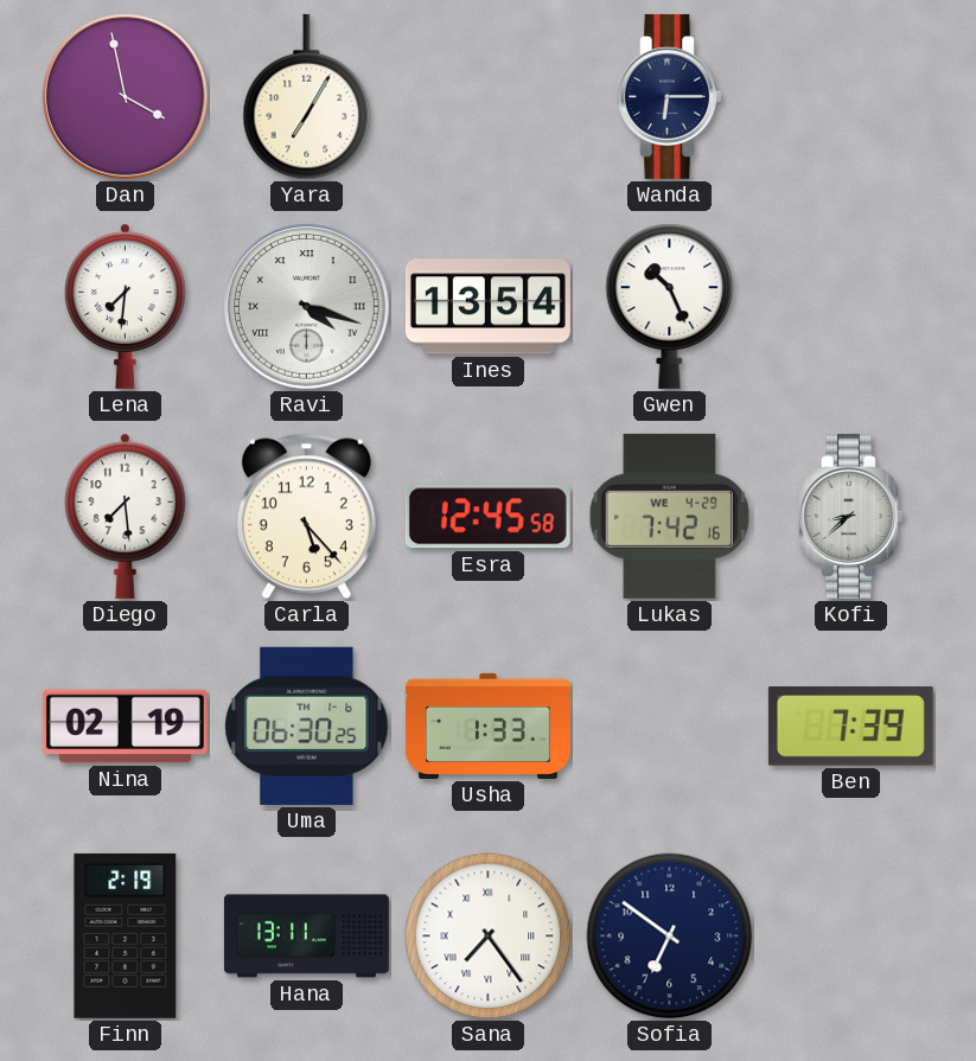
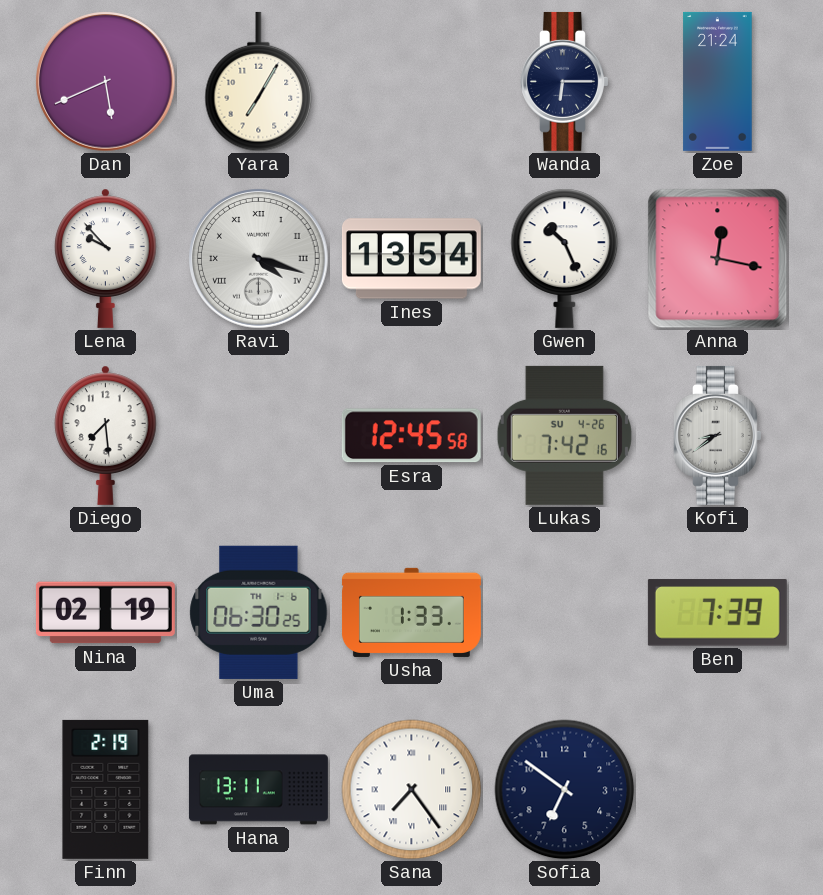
Dan: 3:58 -> 5:41 (106, 82)
Zoe: none -> 21:24 (718, 81)
Lena: 7:31 -> 9:53 (106, 258)
Anna: none -> 12:17 (718, 259)
Carla: 5:23 -> none (306, 517)
Lukas date: WE 4-29 -> SU 4-26 (564, 435)
Kofi: 8:38 -> 8:39 (718, 435)
